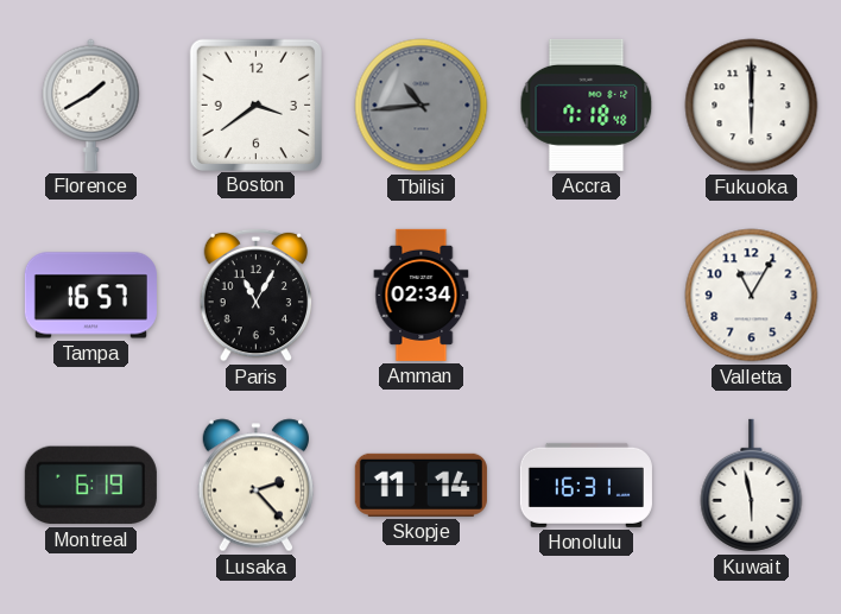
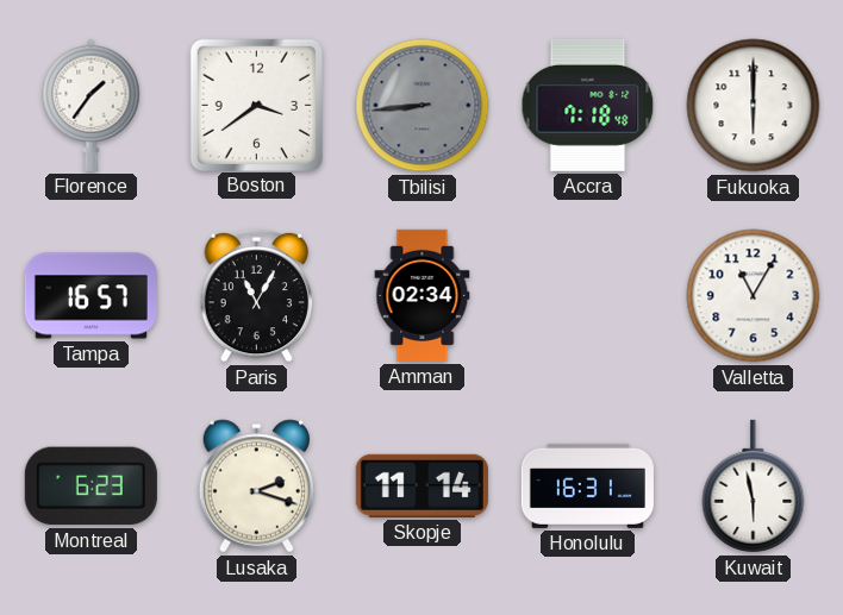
Florence: 1:40 -> 1:36 (92, 105)
Tbilisi: 10:44 -> 8:44 (423, 106)
Montreal: 6:19 -> 6:23 (90, 487)
Lusaka: 2:23 -> 2:18 (257, 487)
